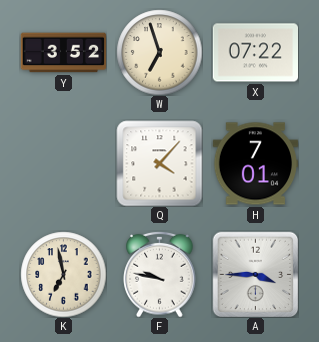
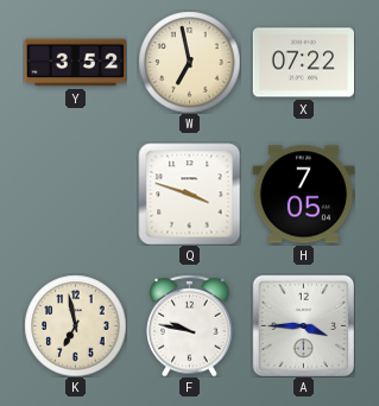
W: 6:57 -> 6:58 (189, 62)
Q: 4:07 -> 3:48 (189, 194)
H: 7:01 -> 7:05 (303, 195)
